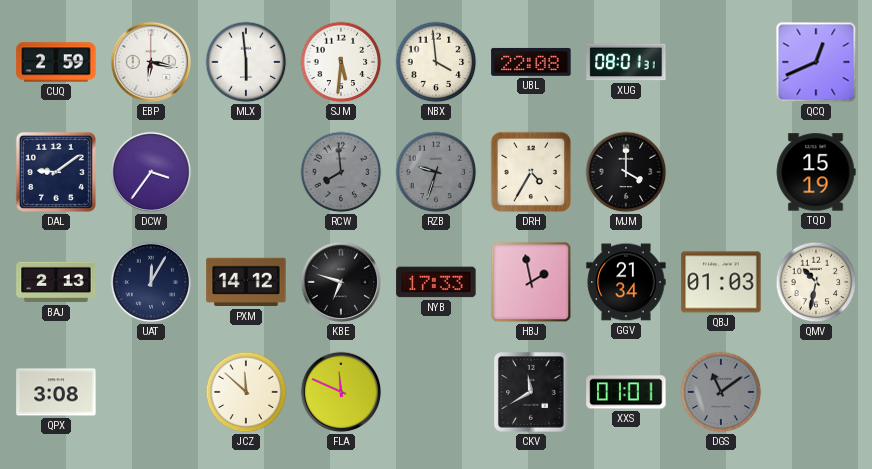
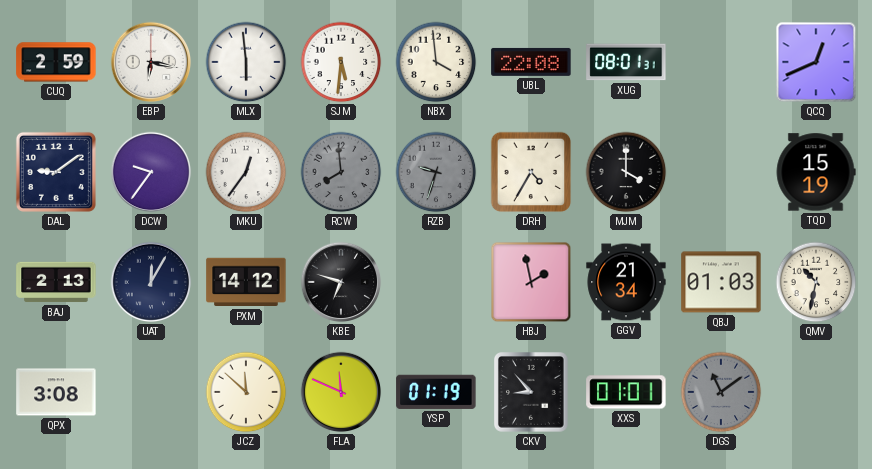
DCW: 3:36 -> 9:36 (151, 172)
MKU: none -> 12:36 (246, 172)
NYB: 17:33 -> none (436, 282)
YSP: none -> 01:19 (436, 392)
CKV: 11:40 -> 8:53 (532, 393)
